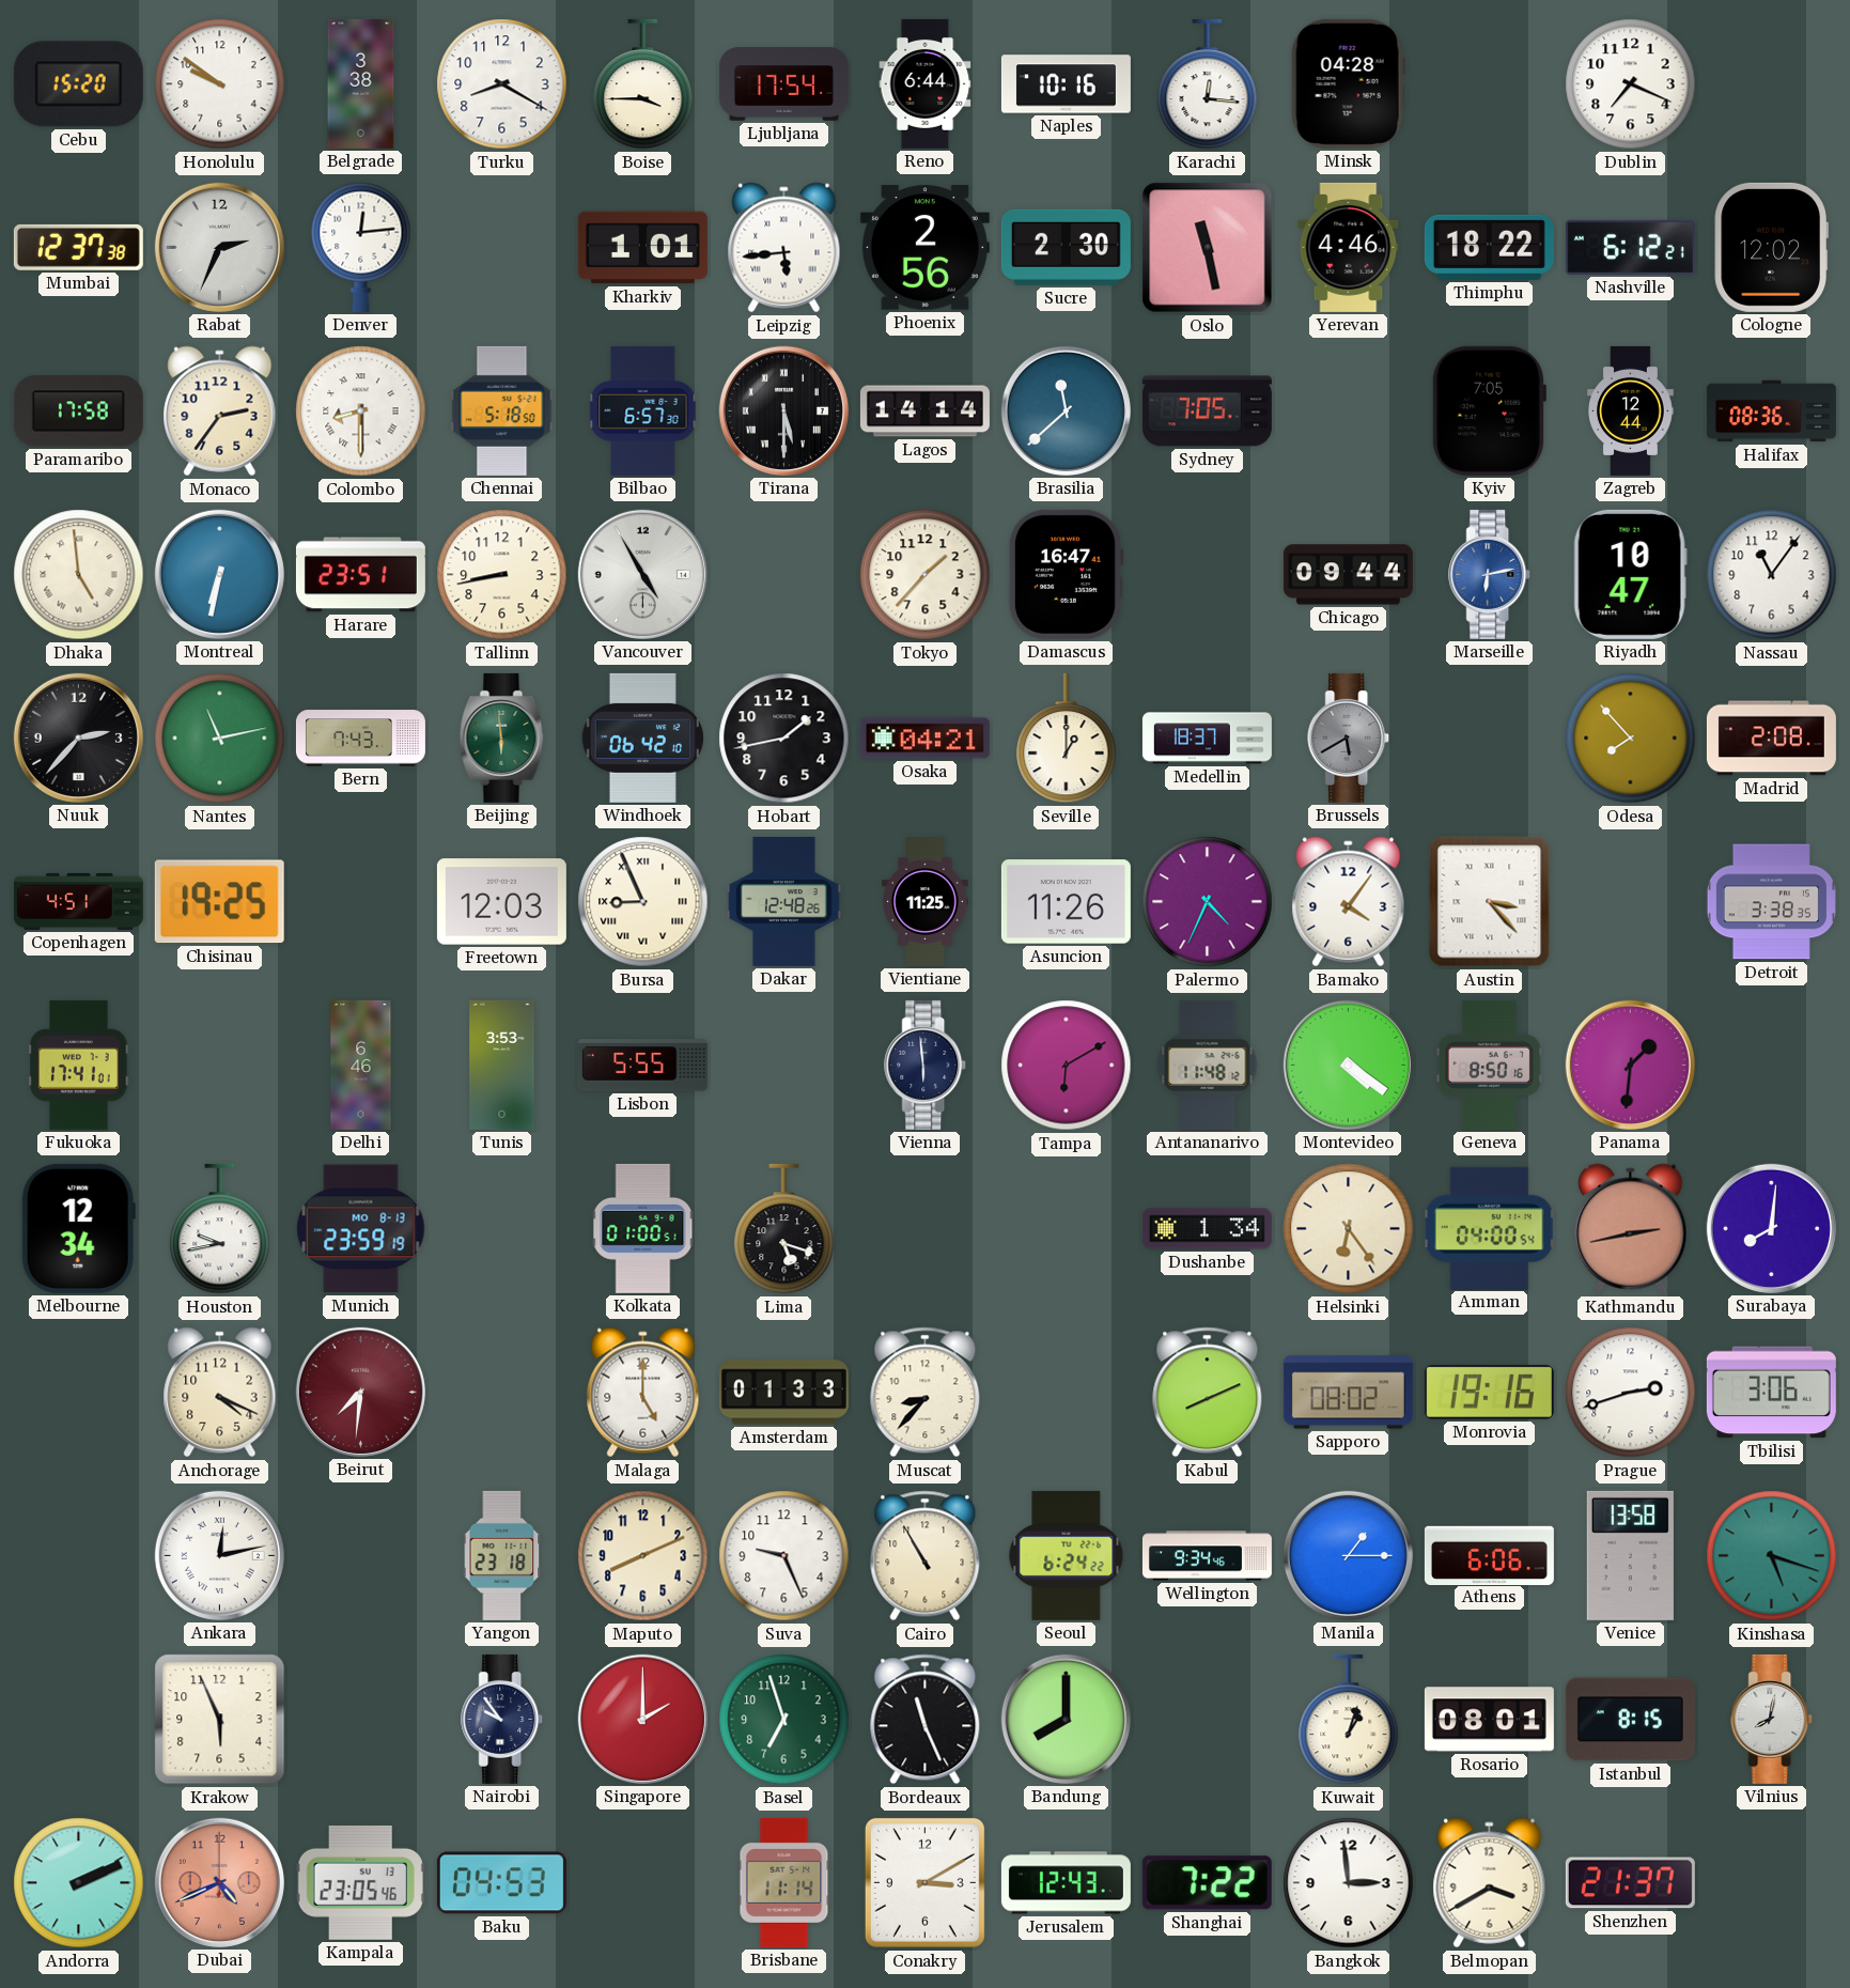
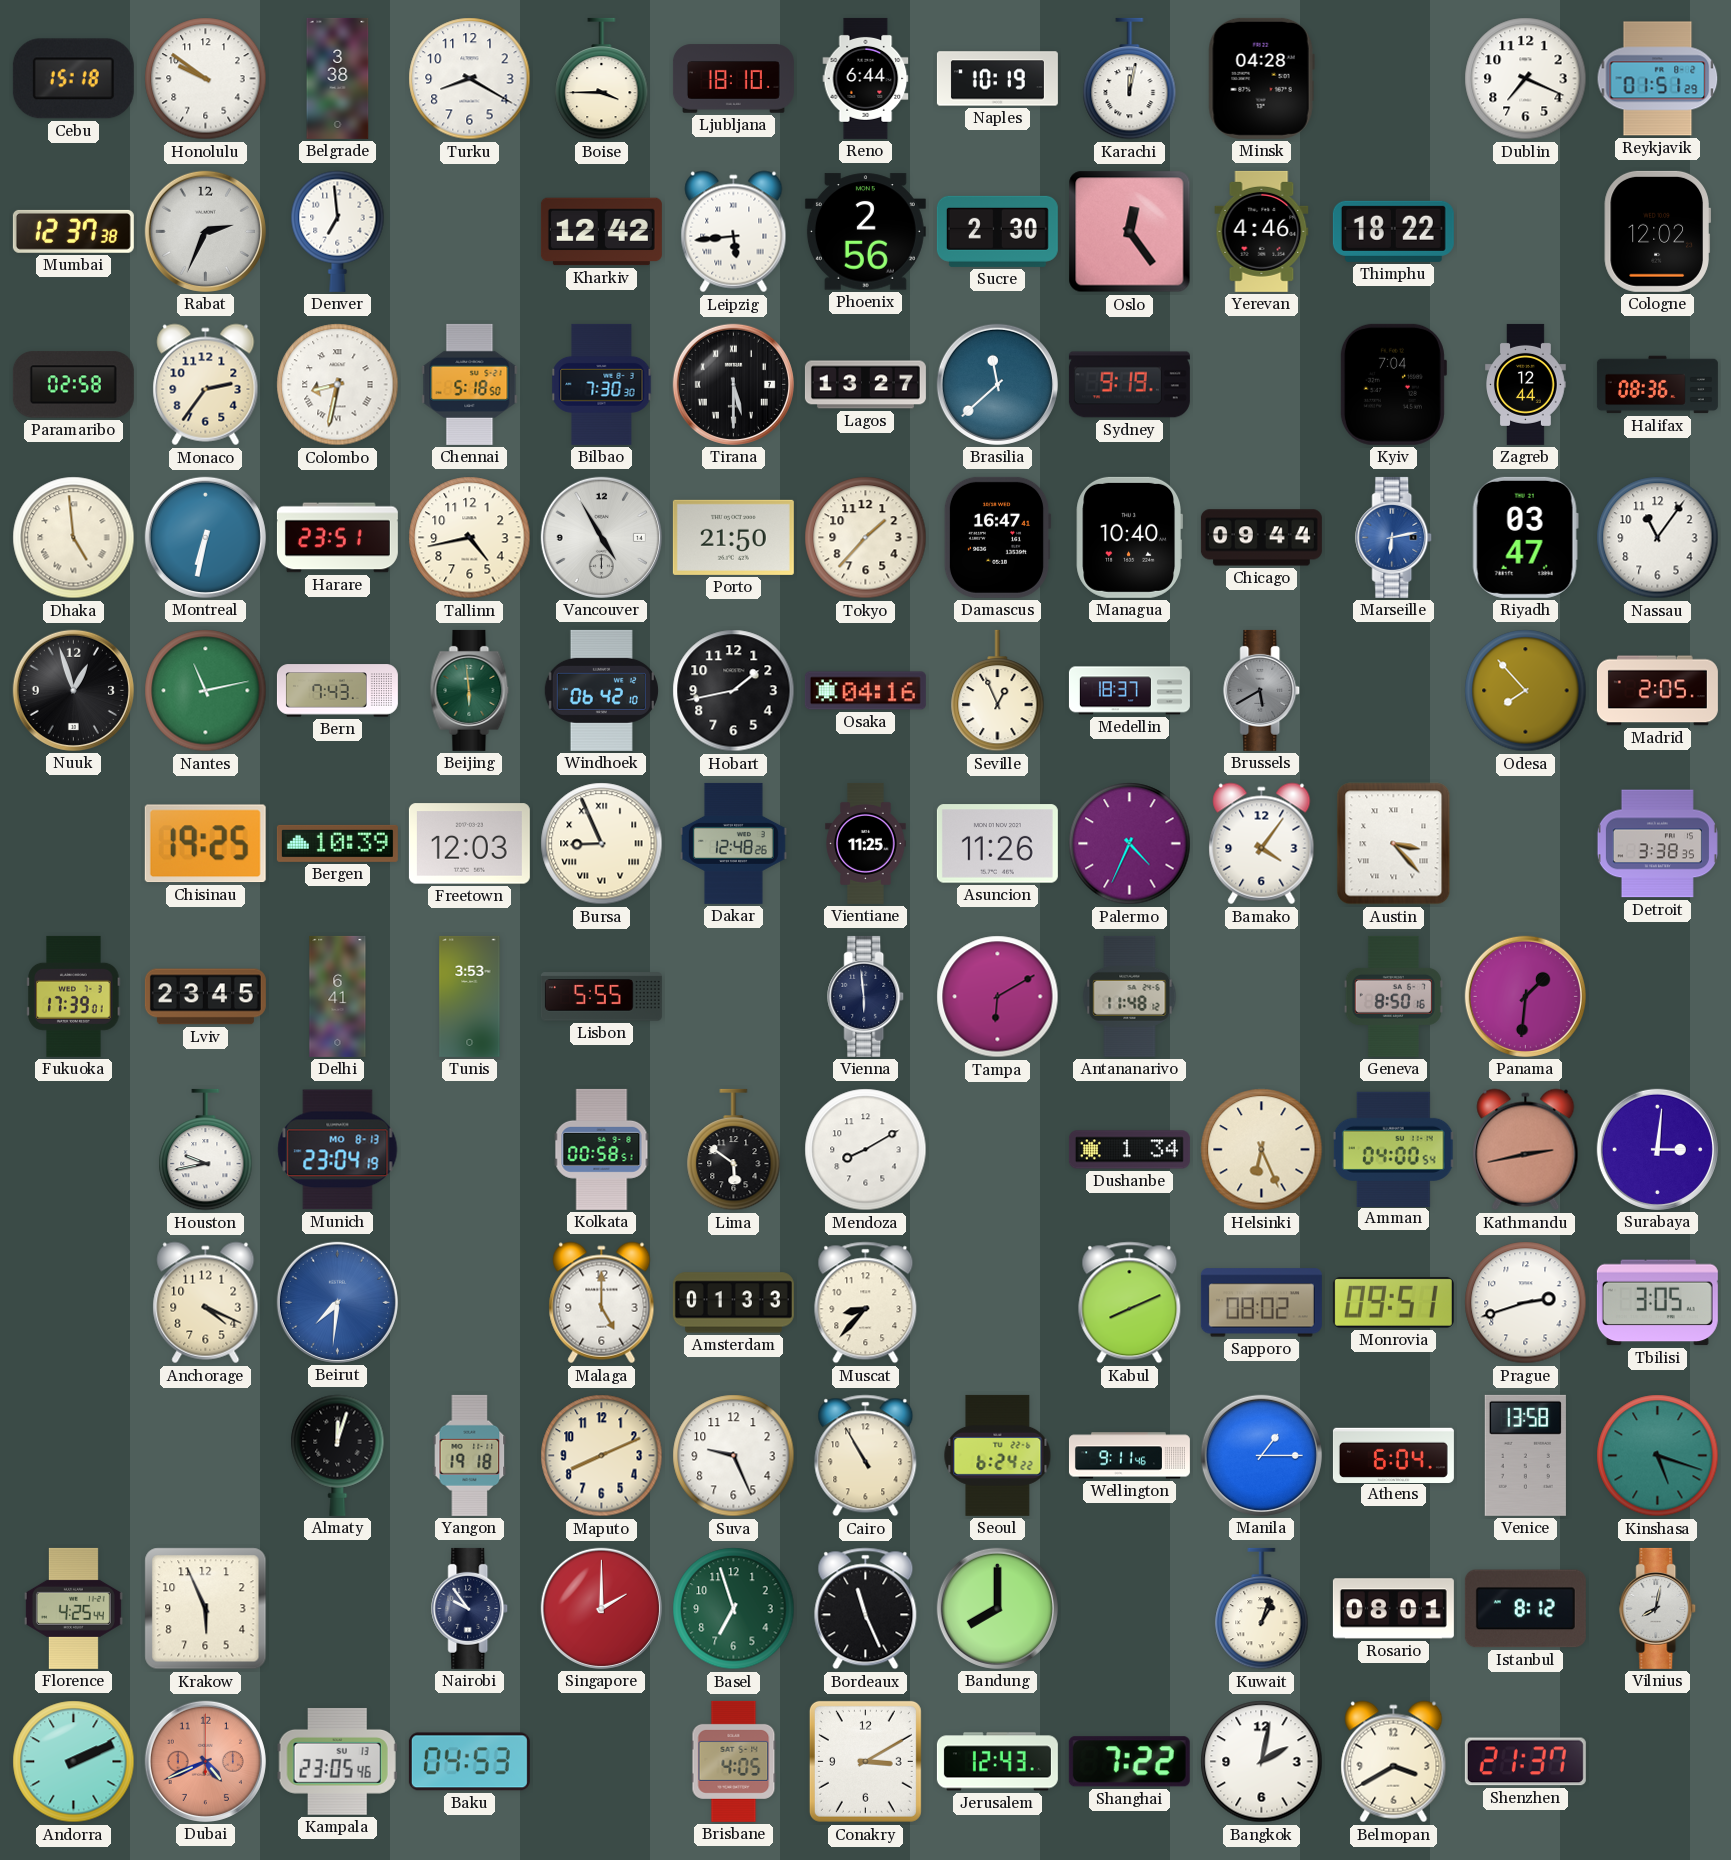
Cebu: 15:20 -> 15:18 (73, 79)
Ljubljana: 17:54 -> 18:10 (733, 79)
Naples: 10:16 -> 10:19 (997, 79)
Karachi: 12:16 -> 12:02 (1130, 79)
Reykjavik: none -> 01:51 (1658, 79)
Denver: 12:14 -> 6:59 (338, 231)
Kharkiv: 1:01 -> 12:42 (601, 232)
Oslo: 11:28 -> 12:24 (1130, 232)
Nashville: 6:12 -> none (1630, 247)
Paramaribo: 17:58 -> 02:58 (73, 385)
Colombo: 8:30 -> 8:32 (338, 385)
Bilbao: 6:57 -> 7:30 (602, 384)
Lagos: 14:14 -> 13:27 (865, 385)
Sydney: 7:05 -> 9:19 (1129, 385)
Kyiv: 7:05 -> 7:04 (1393, 384)
Tallinn: 8:43 -> 4:43 (470, 538)
Porto: none -> 21:50 (733, 537)
Managua: none -> 10:40 (1129, 537)
Riyadh: 10:47 -> 03:47 (1525, 537)
Nuuk: 2:37 -> 12:57 (73, 690)
Osaka: 04:21 -> 04:16 (865, 691)
Seville: 1:00 -> 12:56 (998, 691)
Madrid: 2:08 -> 2:05 (1657, 691)
Copenhagen: 4:51 -> none (78, 901)
Bergen: none -> 10:39 (337, 843)
Fukuoka: 17:41 -> 17:39 (74, 996)
Lviv: none -> 23:45 (205, 997)
Delhi: 6:46 -> 6:41 (338, 996)
Montevideo: 4:21 -> none (1348, 1065)
Melbourne: 12:34 -> none (78, 1228)
Munich: 23:59 -> 23:04 (338, 1150)
Kolkata: 01:00 -> 00:58 (602, 1149)
Lima: 5:18 -> 5:51 (734, 1150)
Mendoza: none -> 8:10 (866, 1150)
Helsinki: 6:24 -> 6:26 (1262, 1150)
Surabaya: 8:01 -> 3:01 (1657, 1149)
Beirut dial: burgundy -> blue (337, 1302)
Monrovia: 19:16 -> 09:51 (1393, 1302)
Tbilisi: 3:06 -> 3:05 (1657, 1303)
Ankara: 12:13 -> none (219, 1555)
Almaty: none -> 12:03 (338, 1455)
Yangon: 23:18 -> 19:18 (470, 1455)
Wellington: 9:34 -> 9:11 (1129, 1456)
Athens: 6:06 -> 6:04 (1393, 1455)
Florence: none -> 4:25 (73, 1608)
Istanbul: 8:15 -> 8:12 (1525, 1609)
Brisbane: 11:14 -> 4:05 (734, 1761)
Bangkok: 2:59 -> 2:02 (1262, 1762)
